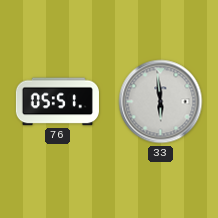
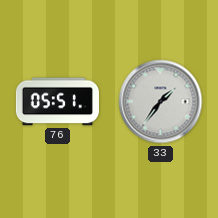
33: 5:59 -> 1:36 (161, 102)
